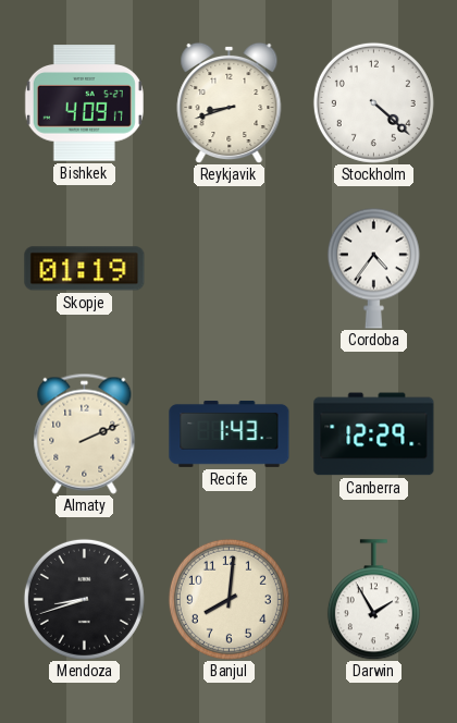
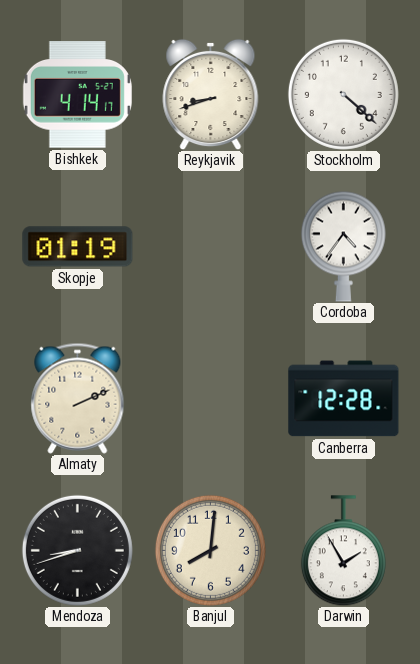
Bishkek: 4:09 -> 4:14 (77, 95)
Recife: 1:43 -> none (230, 433)
Canberra: 12:29 -> 12:28 (344, 399)
